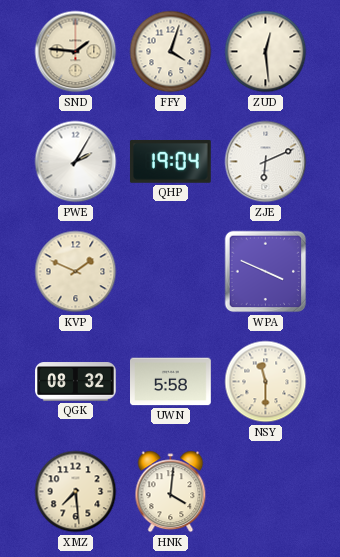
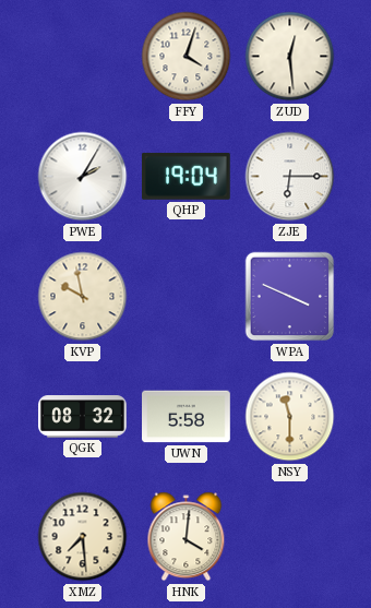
SND: 1:46 -> none (76, 52)
ZJE: 6:11 -> 6:15 (290, 177)
KVP: 1:49 -> 9:58 (83, 297)
